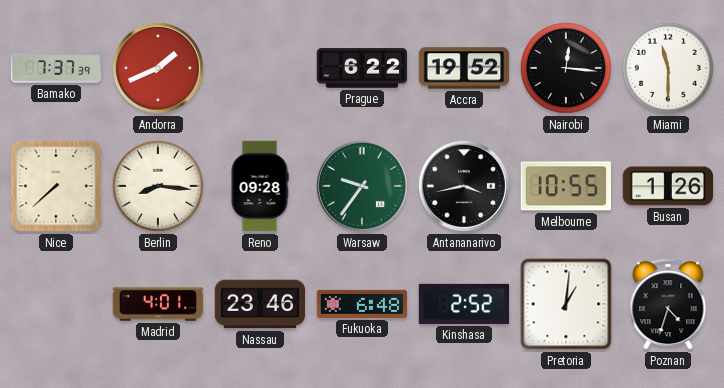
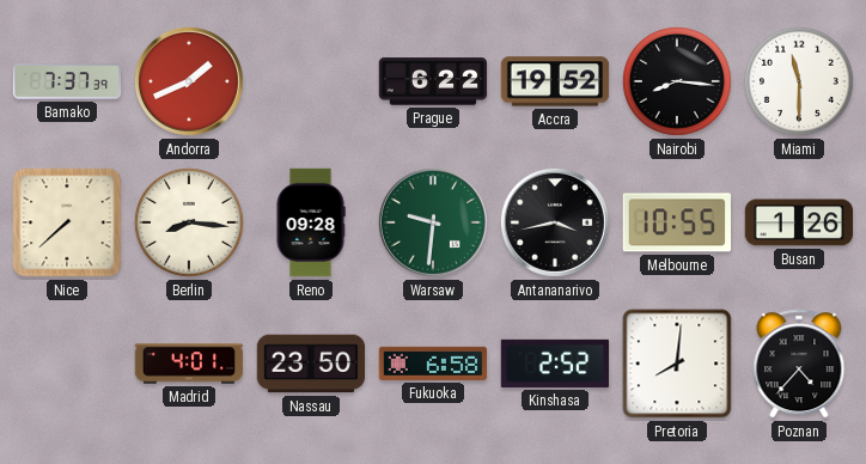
Nairobi: 12:16 -> 8:16 (677, 81)
Warsaw: 9:36 -> 9:31 (433, 222)
Nassau: 23:46 -> 23:50 (311, 364)
Fukuoka: 6:48 -> 6:58 (433, 364)
Pretoria: 1:01 -> 8:01 (677, 364)
Poznan: 4:33 -> 4:37 (799, 364)
